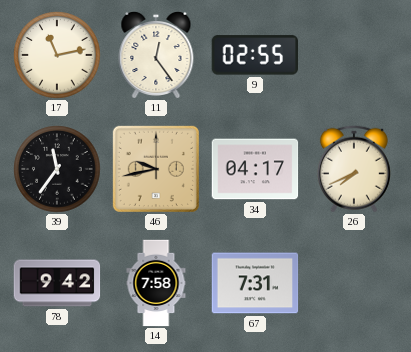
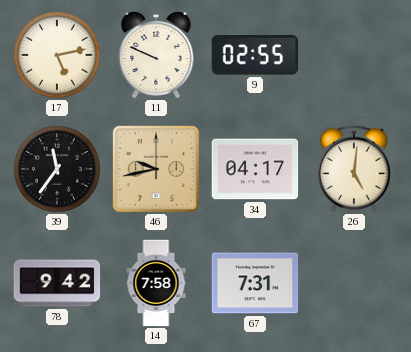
17: 11:13 -> 5:13 (57, 55)
11: 12:24 -> 9:49 (156, 55)
26: 7:41 -> 5:01 (354, 169)
